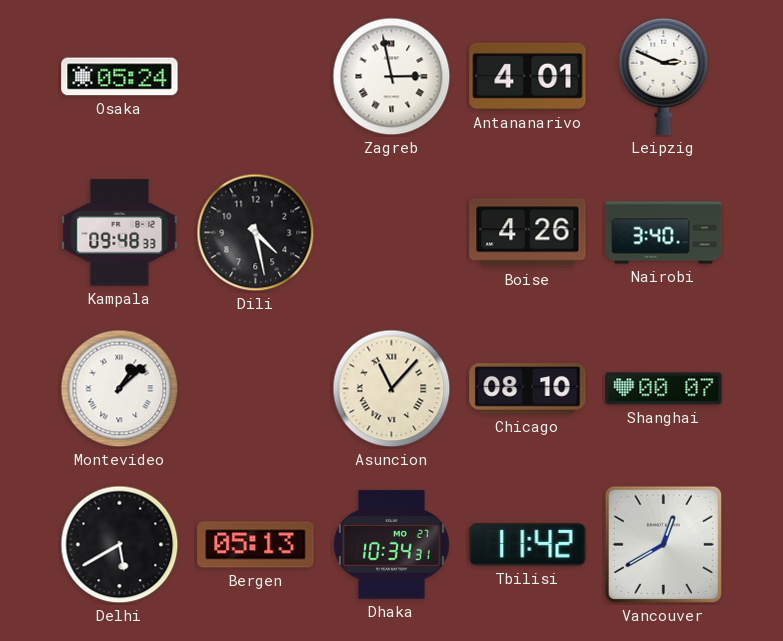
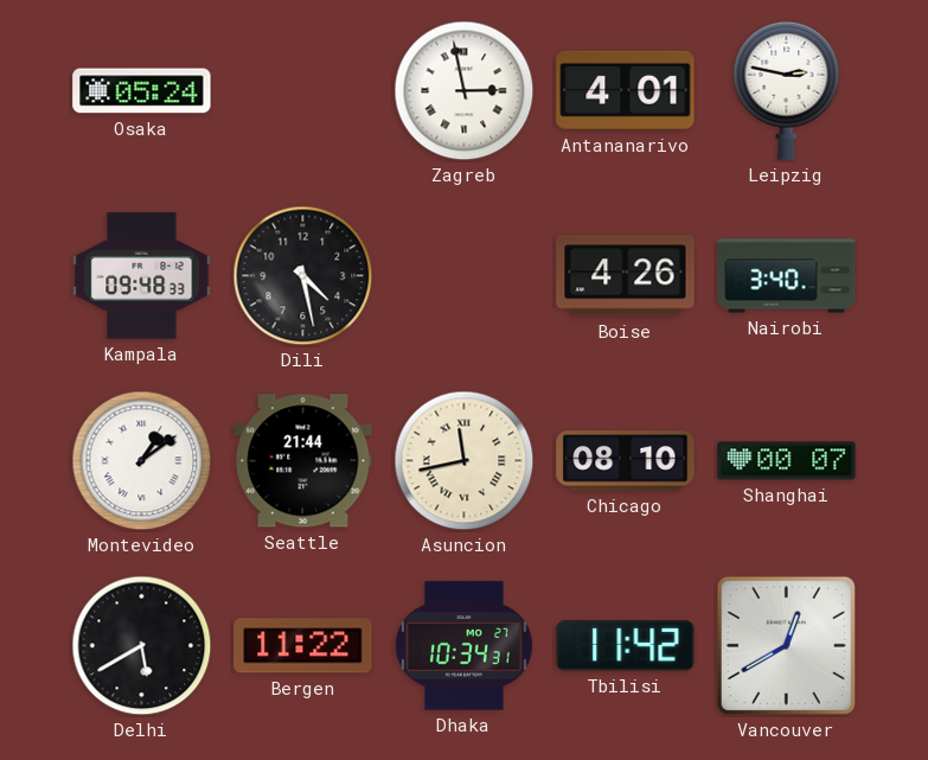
Leipzig: 2:49 -> 2:47 (787, 90)
Montevideo: 1:08 -> 1:09 (142, 461)
Seattle: none -> 21:44 (303, 461)
Asuncion: 11:07 -> 11:43 (465, 461)
Bergen: 05:13 -> 11:22 (303, 646)
